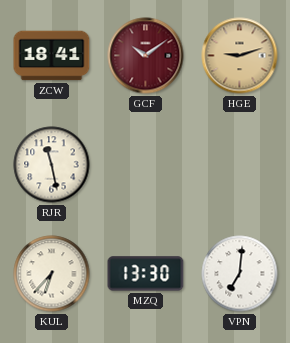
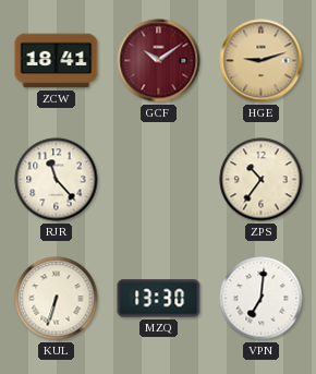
RJR: 11:28 -> 11:23 (57, 180)
ZPS: none -> 10:36 (262, 180)
KUL: 6:37 -> 6:33 (57, 299)
